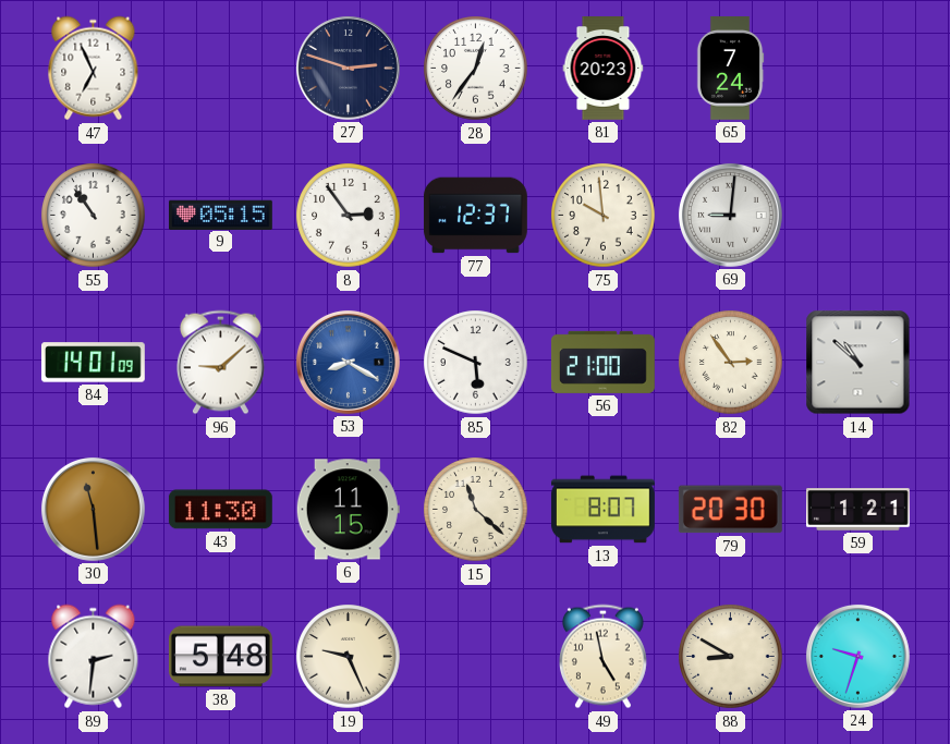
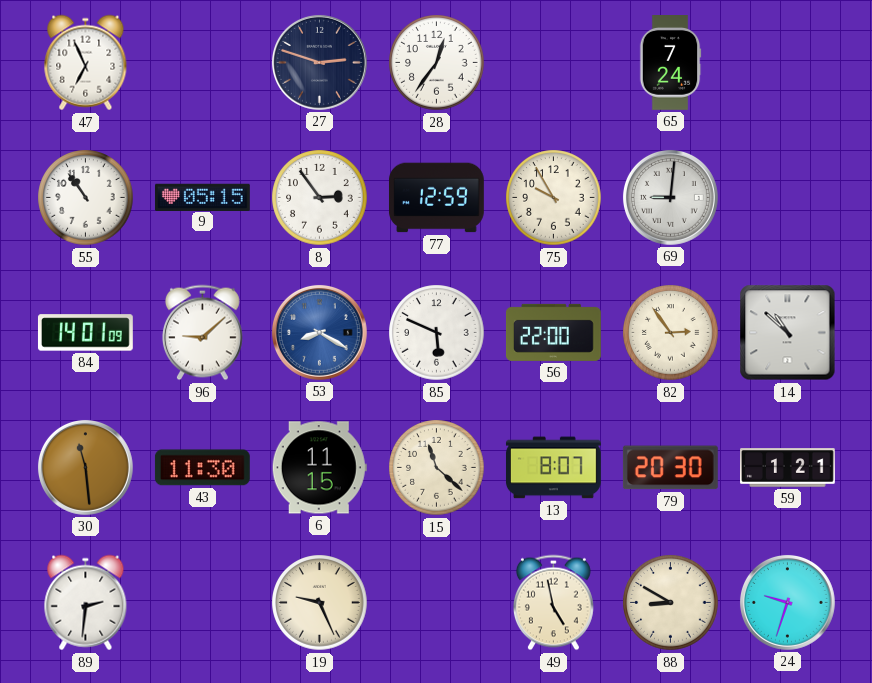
81: 20:23 -> none (604, 69)
77: 12:37 -> 12:59 (436, 198)
75: 9:59 -> 9:55 (554, 198)
56: 21:00 -> 22:00 (553, 332)
38: 5:48 -> none (220, 657)
